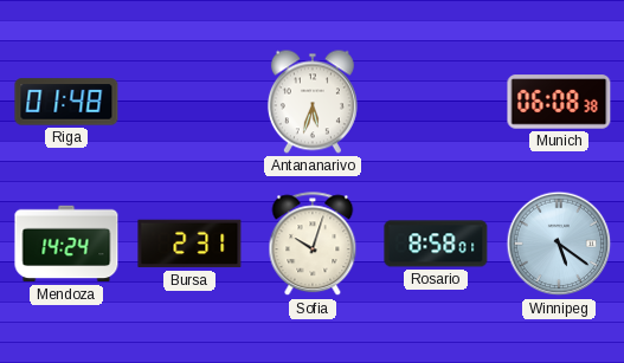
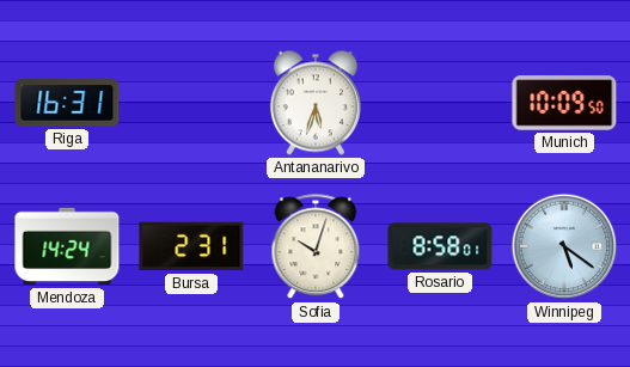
Riga: 01:48 -> 16:31 (67, 103)
Munich: 06:08 -> 10:09 (564, 103)
